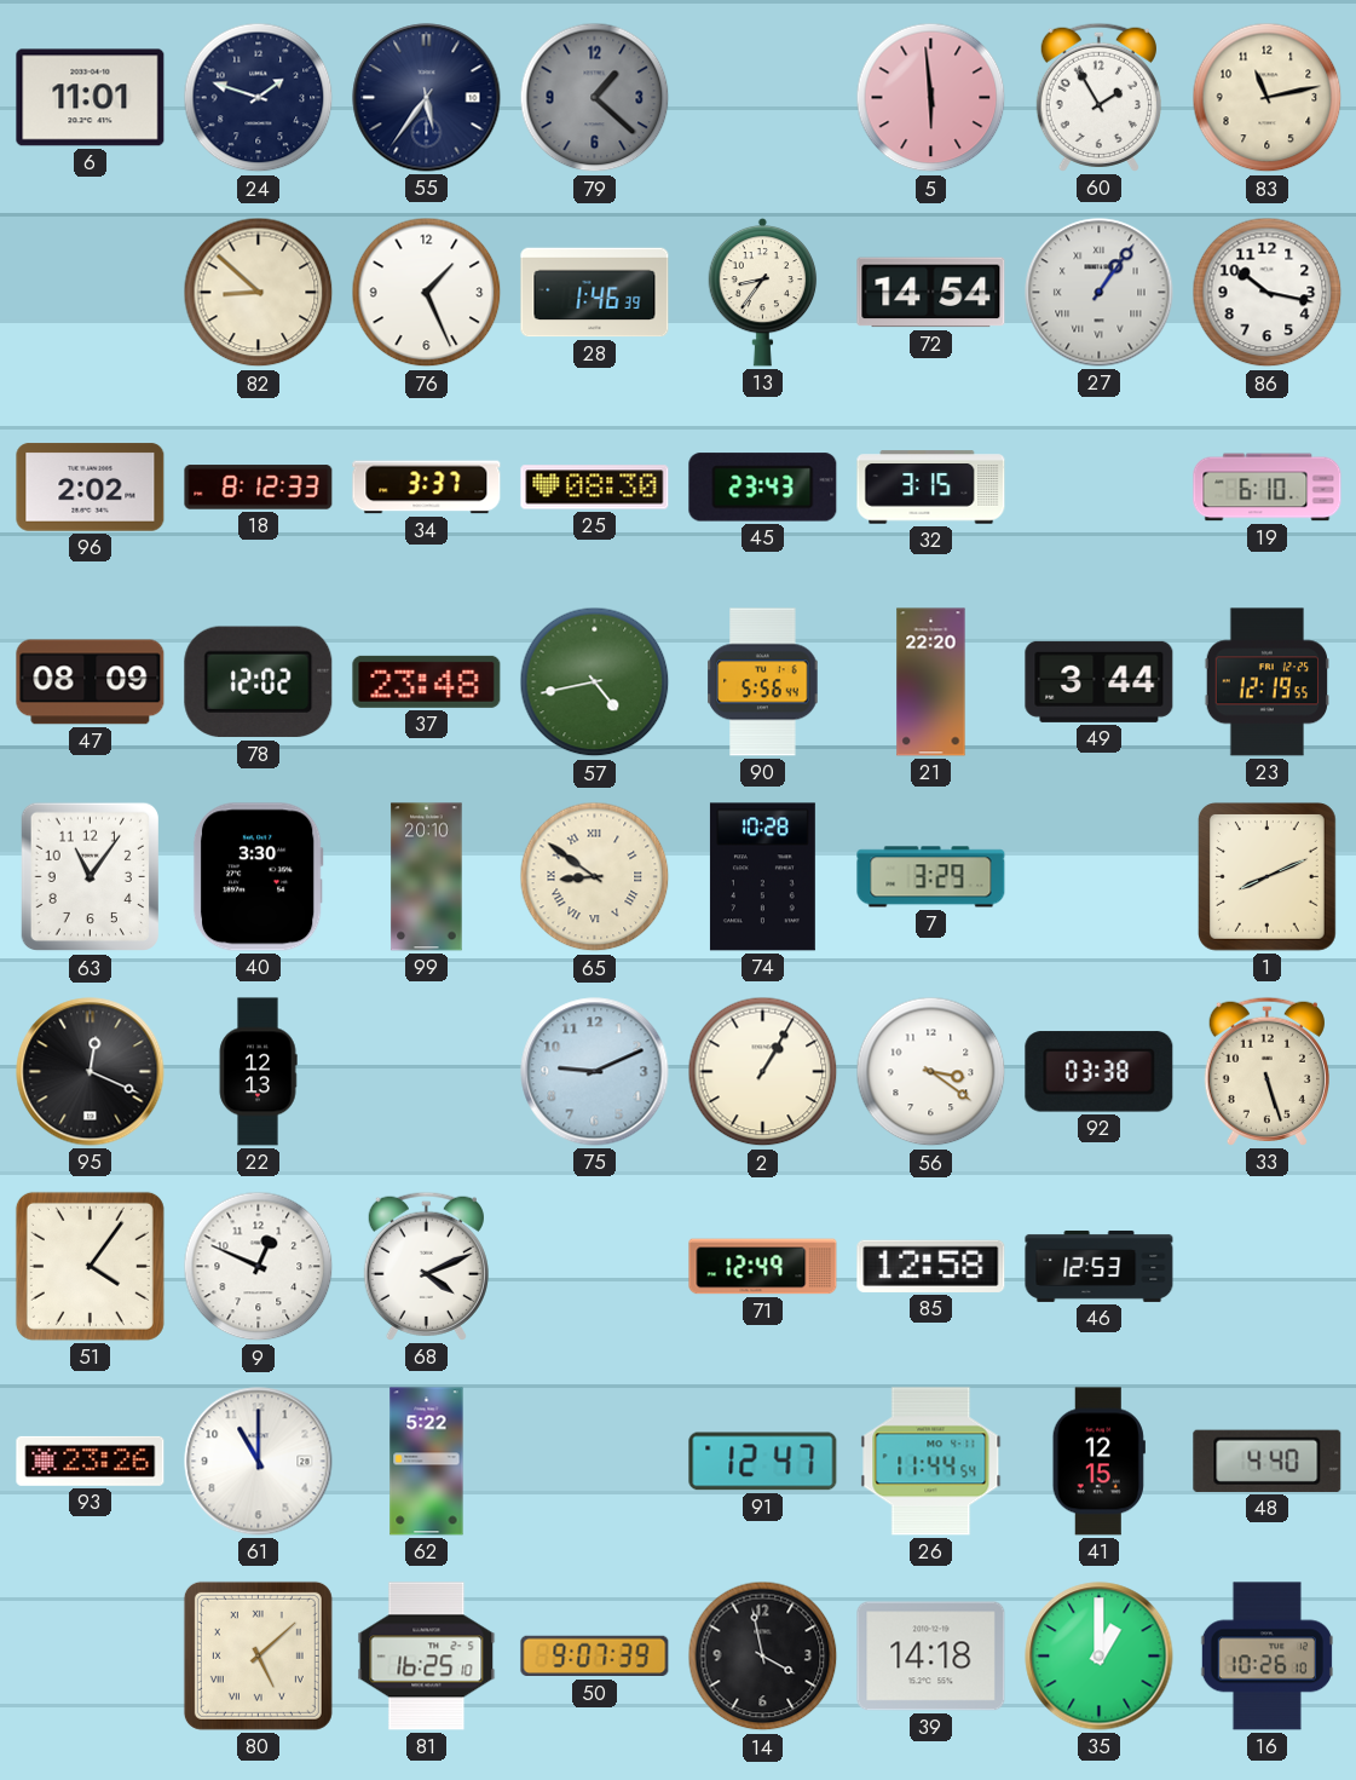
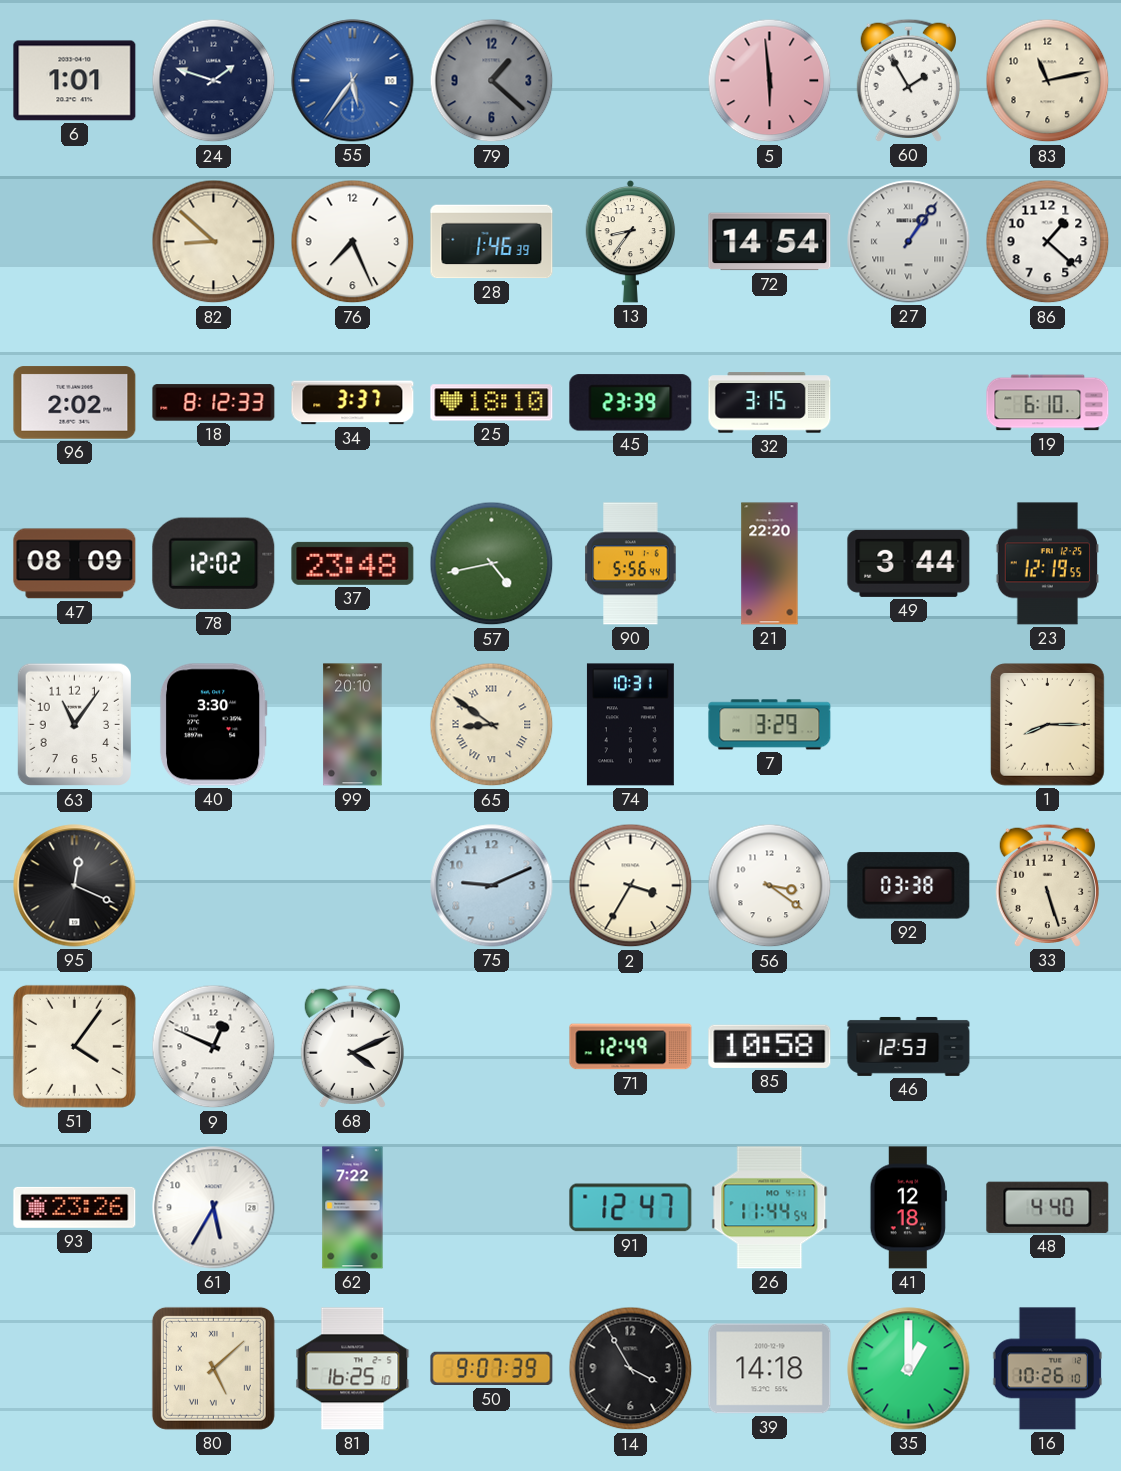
6: 11:01 -> 1:01 (75, 81)
55 dial: navy -> blue (353, 81)
76: 1:26 -> 7:26 (353, 242)
86: 10:17 -> 1:22 (1048, 242)
25: 08:30 -> 18:10 (492, 403)
45: 23:43 -> 23:39 (631, 403)
74: 10:28 -> 10:31 (630, 725)
1: 8:11 -> 8:15 (1047, 725)
22: 12:13 -> none (258, 1072)
2: 1:05 -> 3:35 (631, 886)
85: 12:58 -> 10:58 (770, 1046)
61: 11:00 -> 5:35 (214, 1208)
62: 5:22 -> 7:22 (353, 1208)
41: 12:15 -> 12:18 (908, 1208)
14: 3:58 -> 3:55 (631, 1369)
